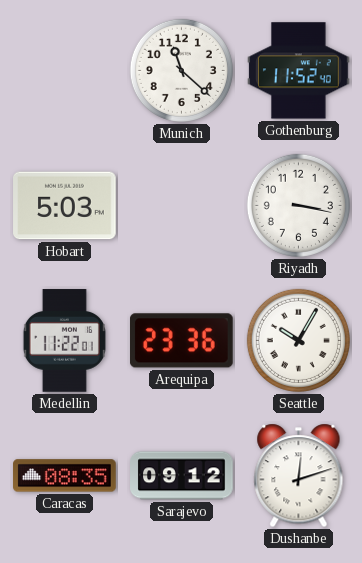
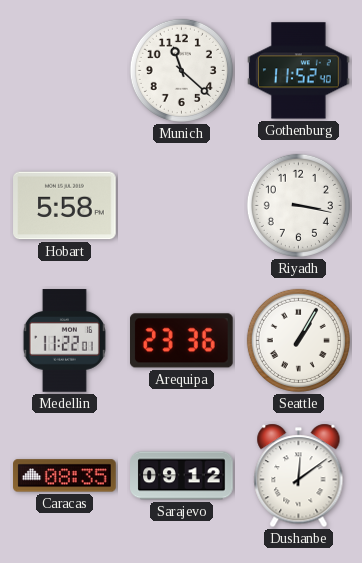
Hobart: 5:03 -> 5:58 (65, 206)
Seattle: 10:05 -> 1:05 (298, 340)
Dushanbe: 12:12 -> 12:09 (299, 476)
